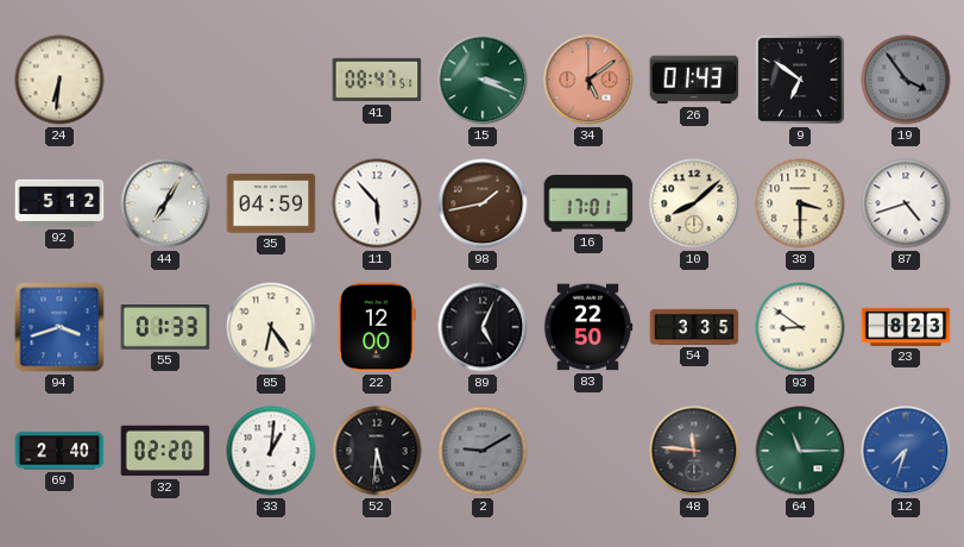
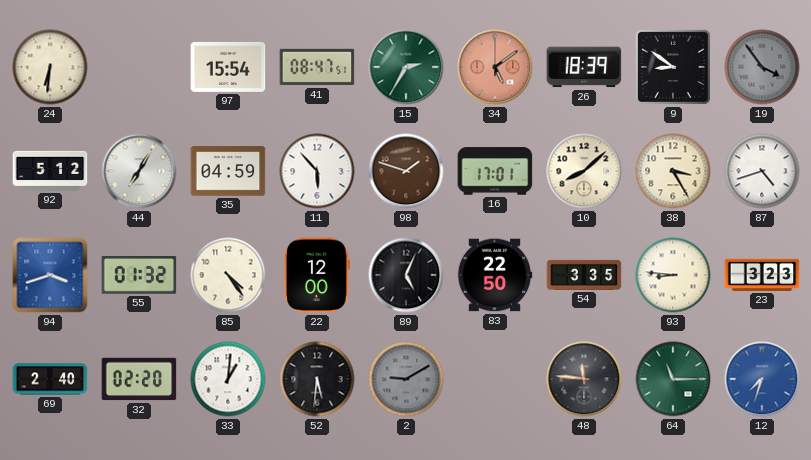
97: none -> 15:54 (228, 67)
15: 3:19 -> 2:35 (406, 67)
26: 01:43 -> 18:39 (584, 67)
9: 6:51 -> 8:51 (673, 67)
98: 1:43 -> 1:48 (406, 171)
38: 3:30 -> 3:25 (673, 171)
55: 01:33 -> 01:32 (139, 275)
85: 6:24 -> 4:24 (228, 275)
93: 8:51 -> 8:46 (673, 275)
23: 8:23 -> 3:23 (762, 275)
